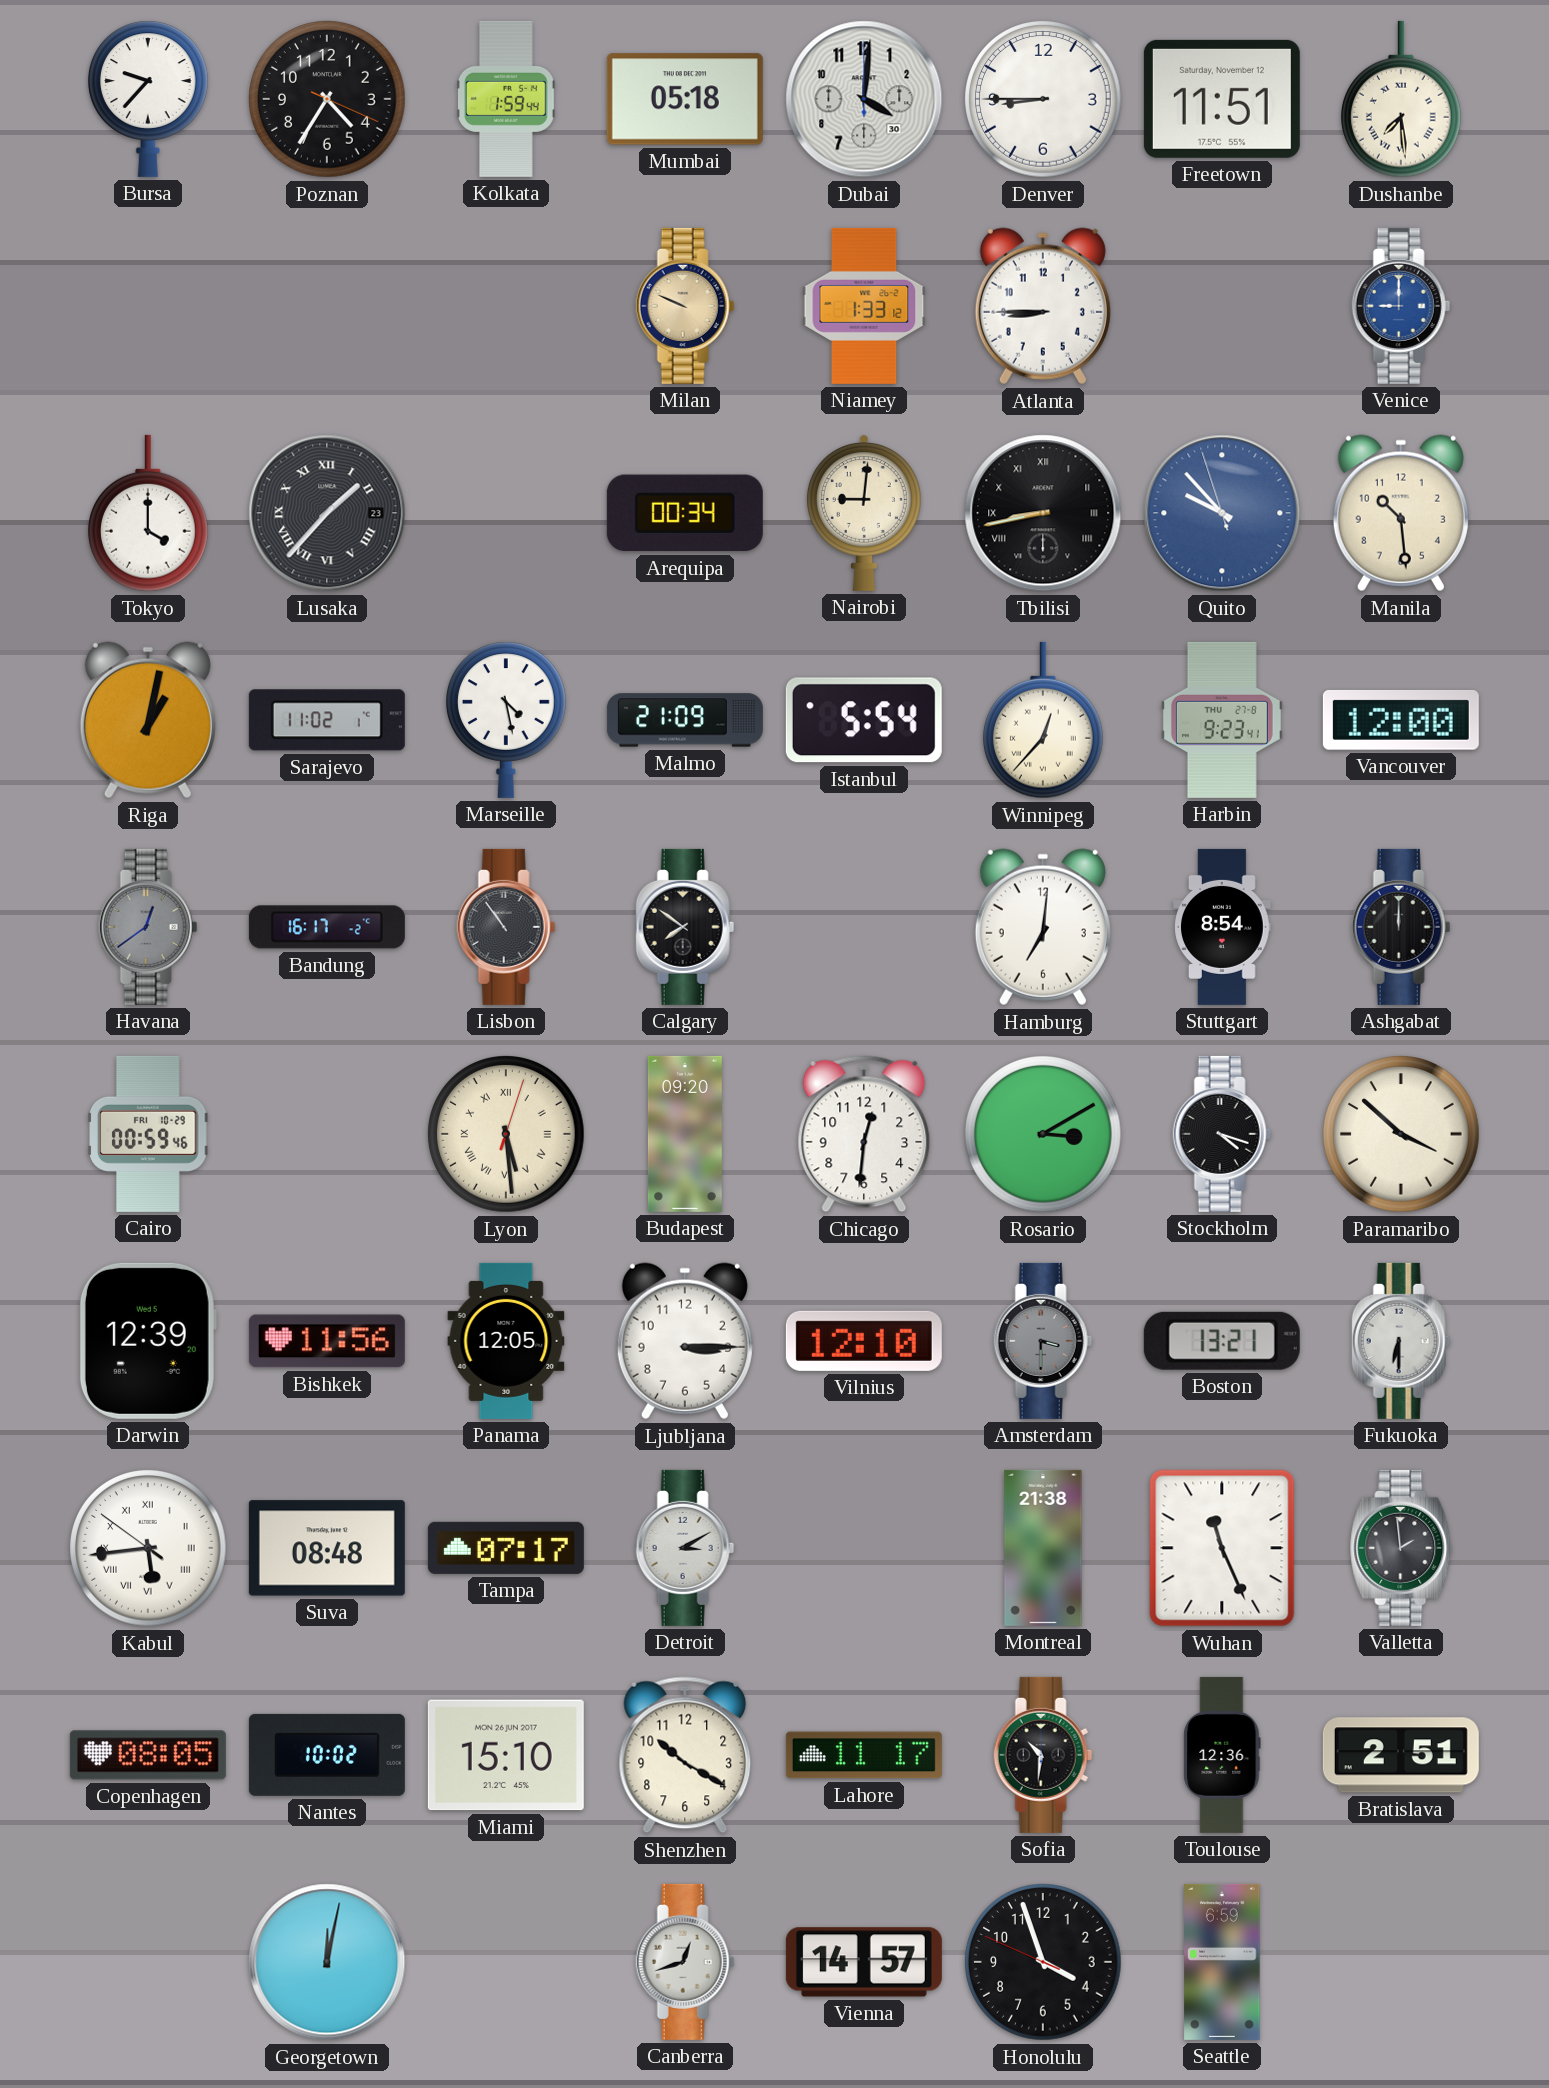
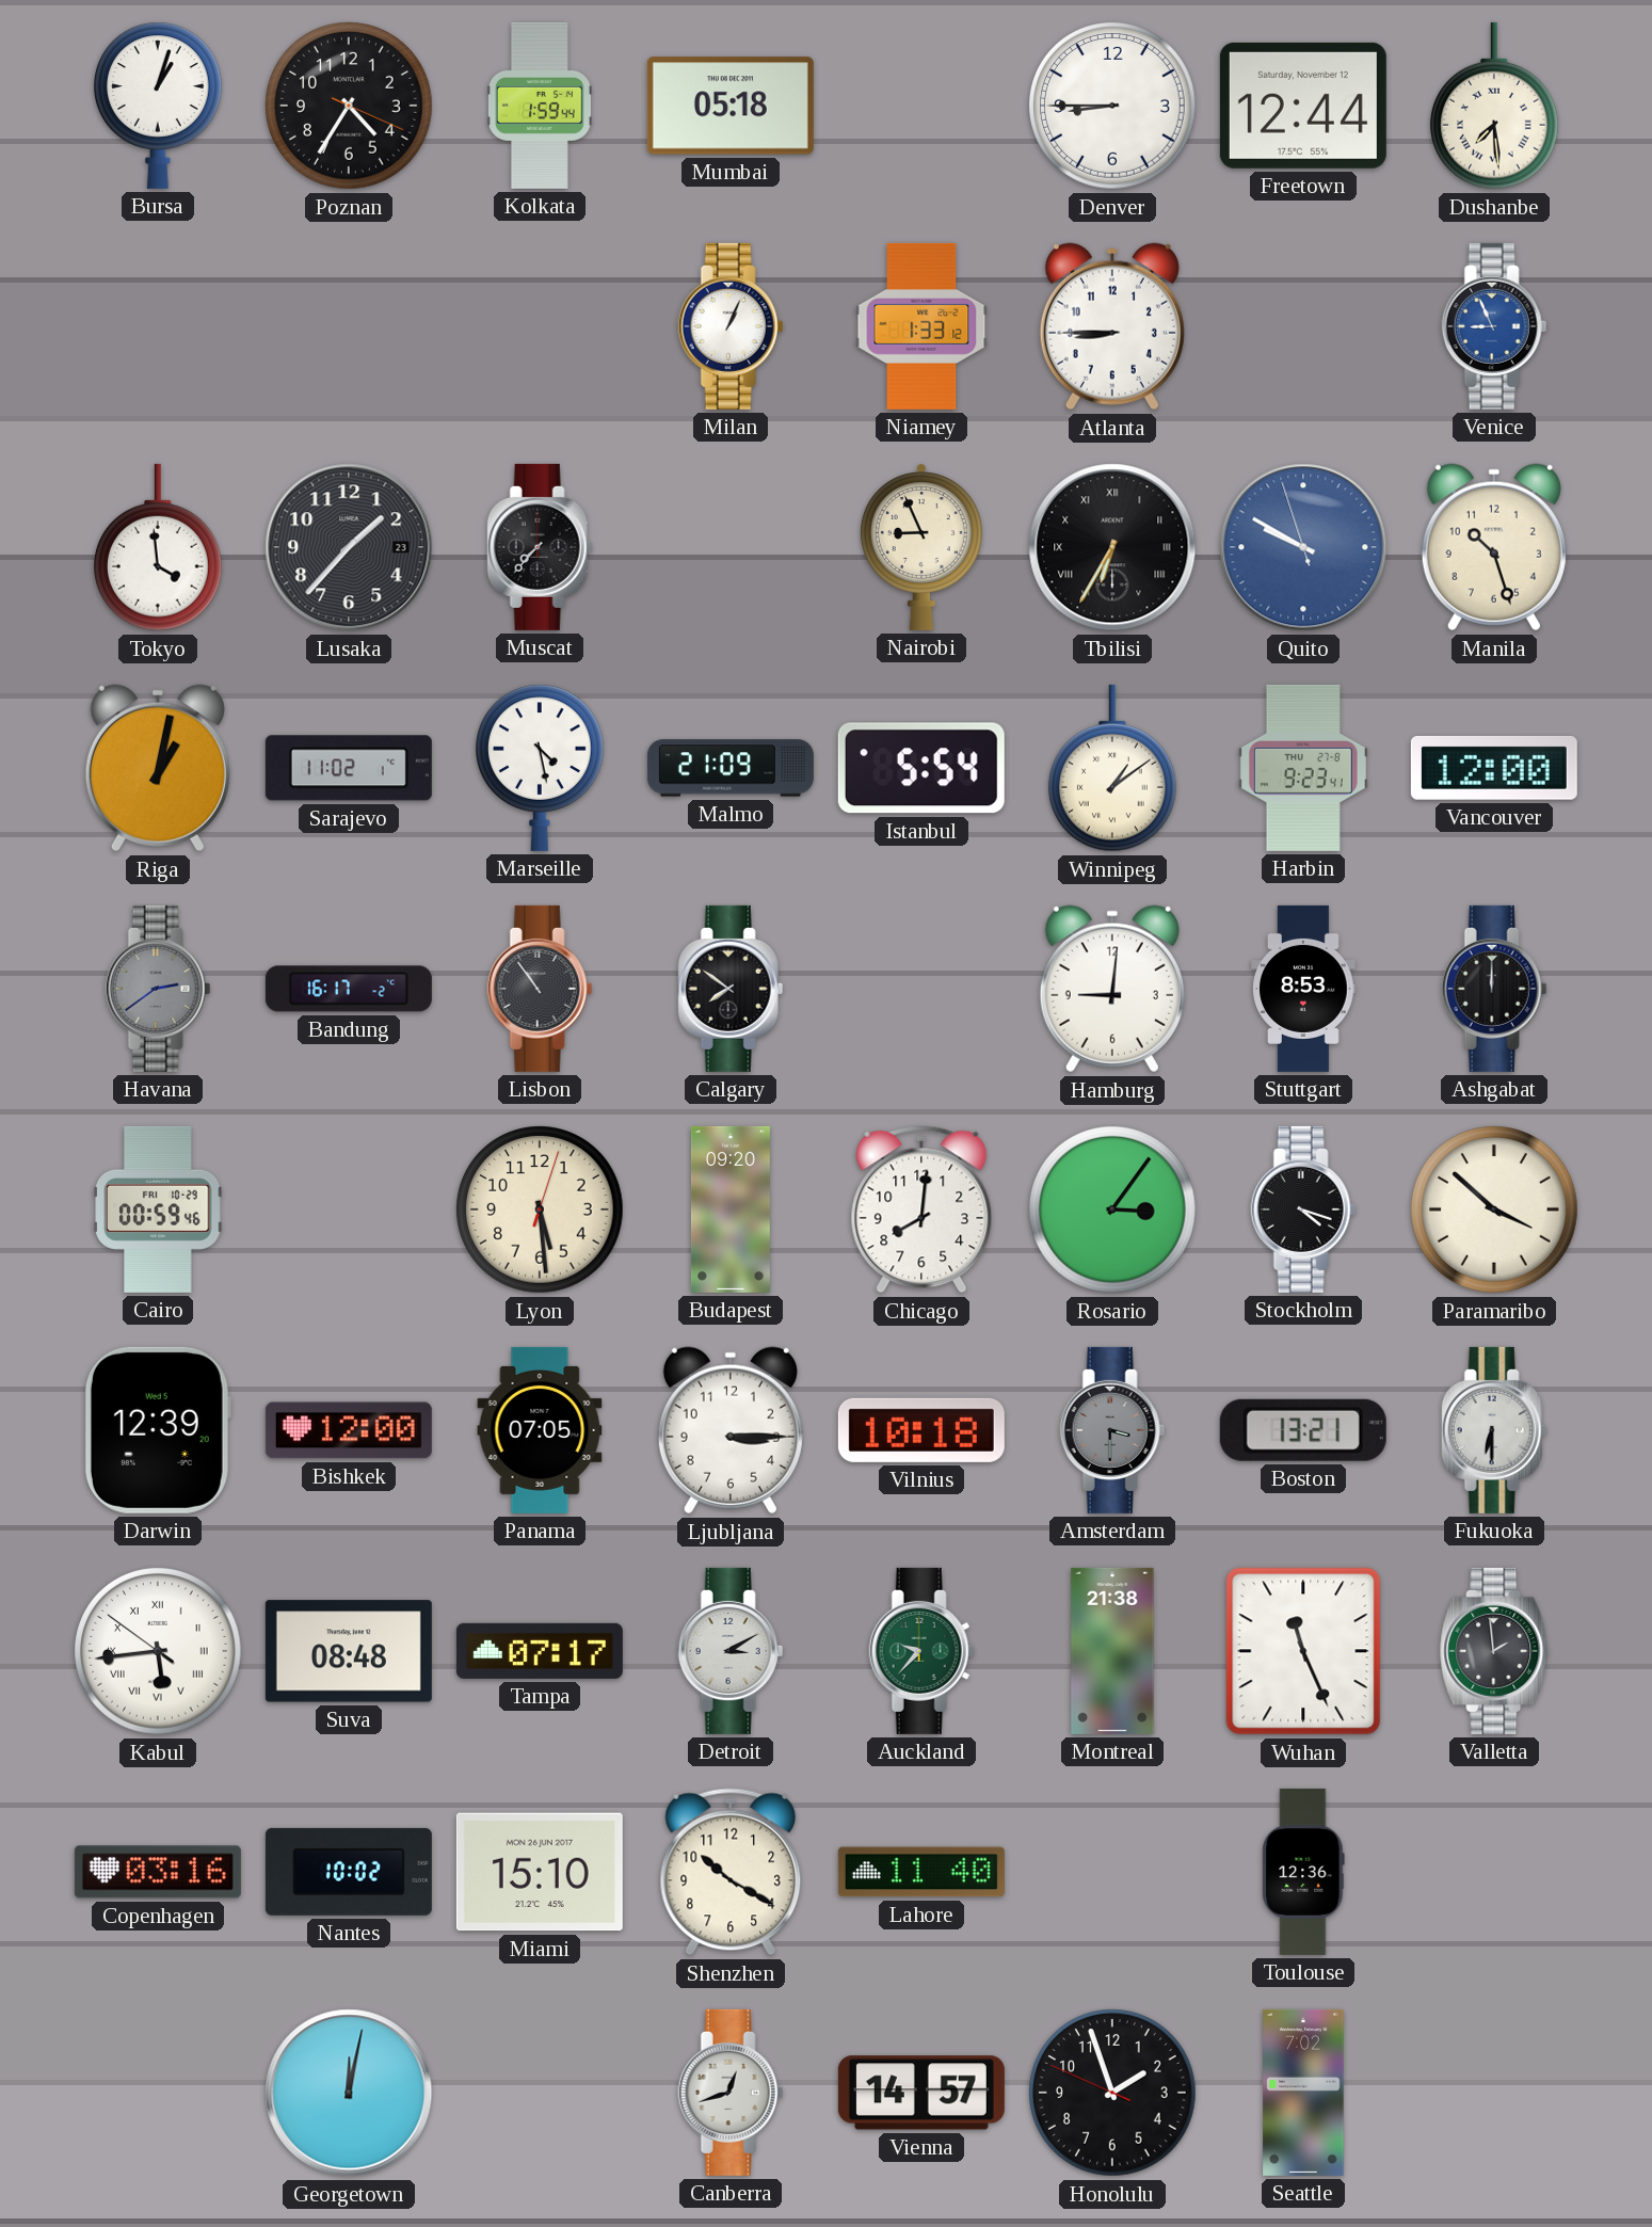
Bursa: 9:37 -> 1:03 (158, 106)
Dubai: 4:01 -> none (864, 99)
Freetown: 11:51 -> 12:44 (1303, 106)
Milan: 9:49 -> 1:04 (731, 326)
Milan dial: champagne -> white (731, 326)
Venice: 9:00 -> 8:56 (1494, 326)
Tokyo: 4:00 -> 3:59 (158, 547)
Lusaka numerals: Roman -> Arabic (349, 547)
Muscat: none -> 7:37 (540, 547)
Arequipa: 00:34 -> none (685, 513)
Nairobi: 9:01 -> 8:56 (921, 547)
Tbilisi: 8:43 -> 6:35 (1112, 547)
Quito: 9:52 -> 9:49 (1303, 547)
Manila: 10:29 -> 10:27 (1494, 547)
Winnipeg: 12:37 -> 1:09 (1112, 768)
Havana: 12:39 -> 2:39 (158, 989)
Hamburg: 7:01 -> 9:01 (1112, 989)
Stuttgart: 8:54 -> 8:53 (1303, 989)
Lyon numerals: Roman -> Arabic (541, 1211)
Chicago: 12:31 -> 8:01 (921, 1209)
Rosario: 3:10 -> 3:06 (1113, 1211)
Bishkek: 11:56 -> 12:00 (349, 1430)
Panama: 12:05 -> 07:05 (540, 1430)
Vilnius: 12:10 -> 10:18 (921, 1430)
Auckland: none -> 9:37 (921, 1651)
Copenhagen: 08:05 -> 03:16 (158, 1872)
Lahore: 11:17 -> 11:40 (921, 1872)
Sofia: 10:31 -> none (1043, 1755)
Bratislava: 2:51 -> none (1401, 1755)
Honolulu: 3:56 -> 1:56 (1113, 2094)
Seattle: 6:59 -> 7:02 (1303, 2093)
